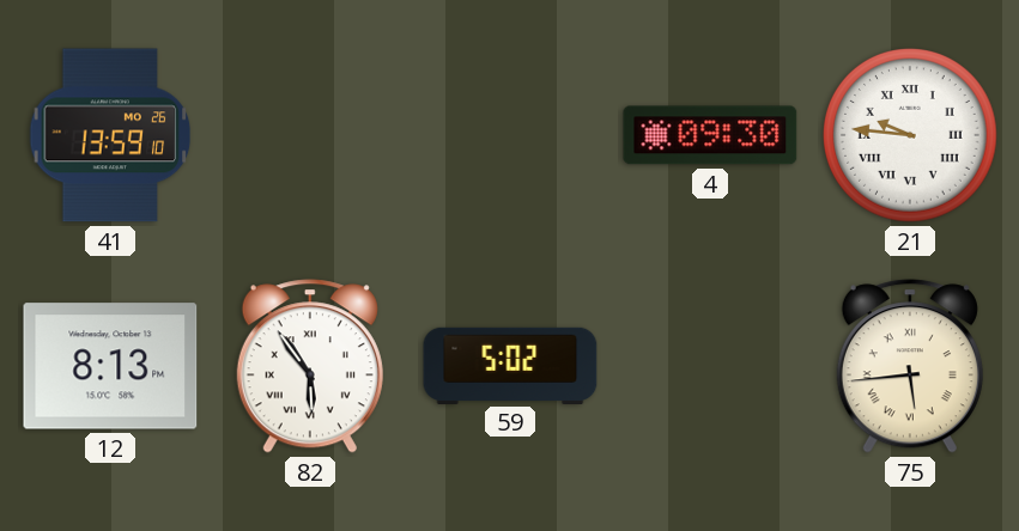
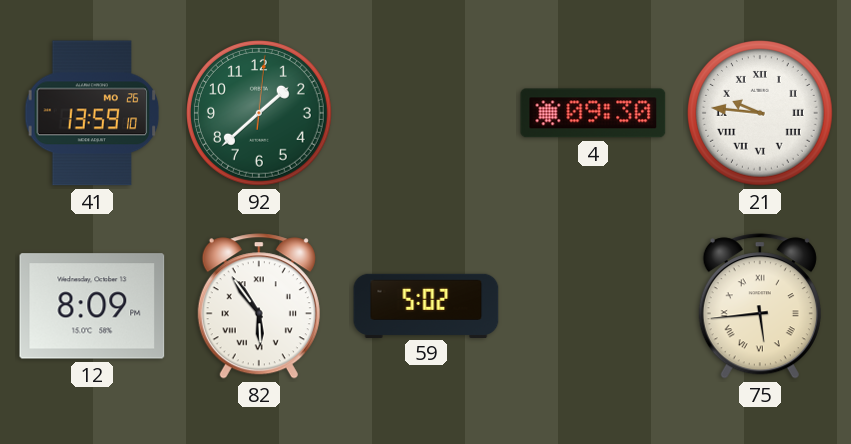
92: none -> 1:38 (260, 114)
12: 8:13 -> 8:09 (92, 306)
